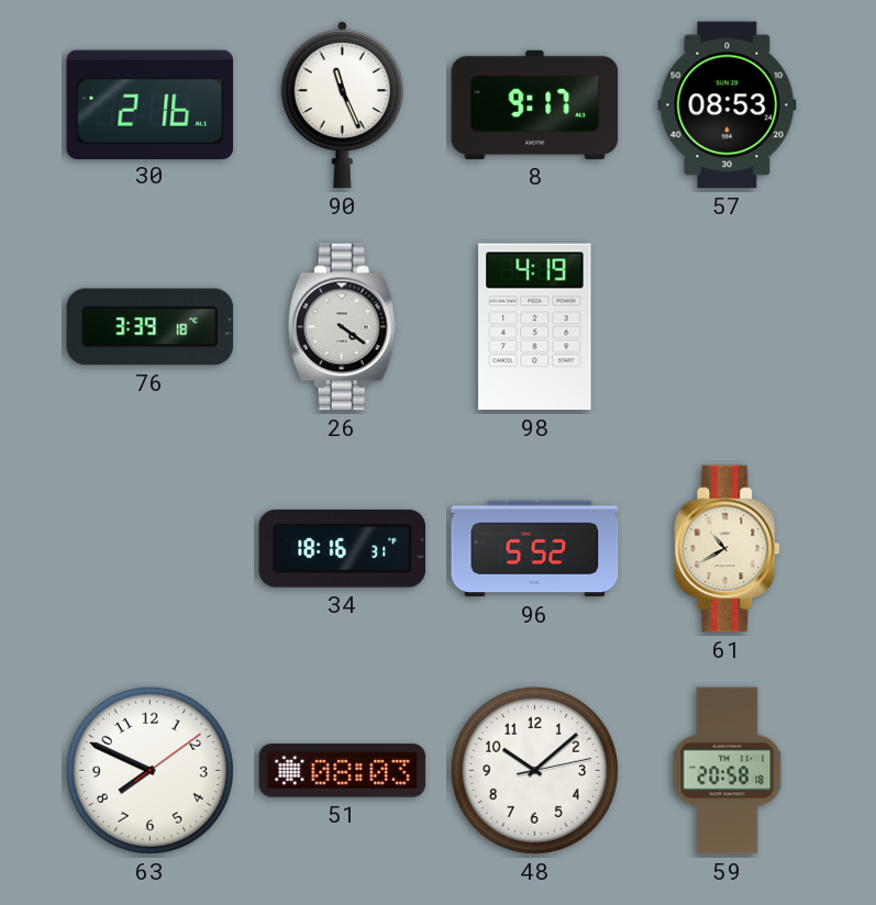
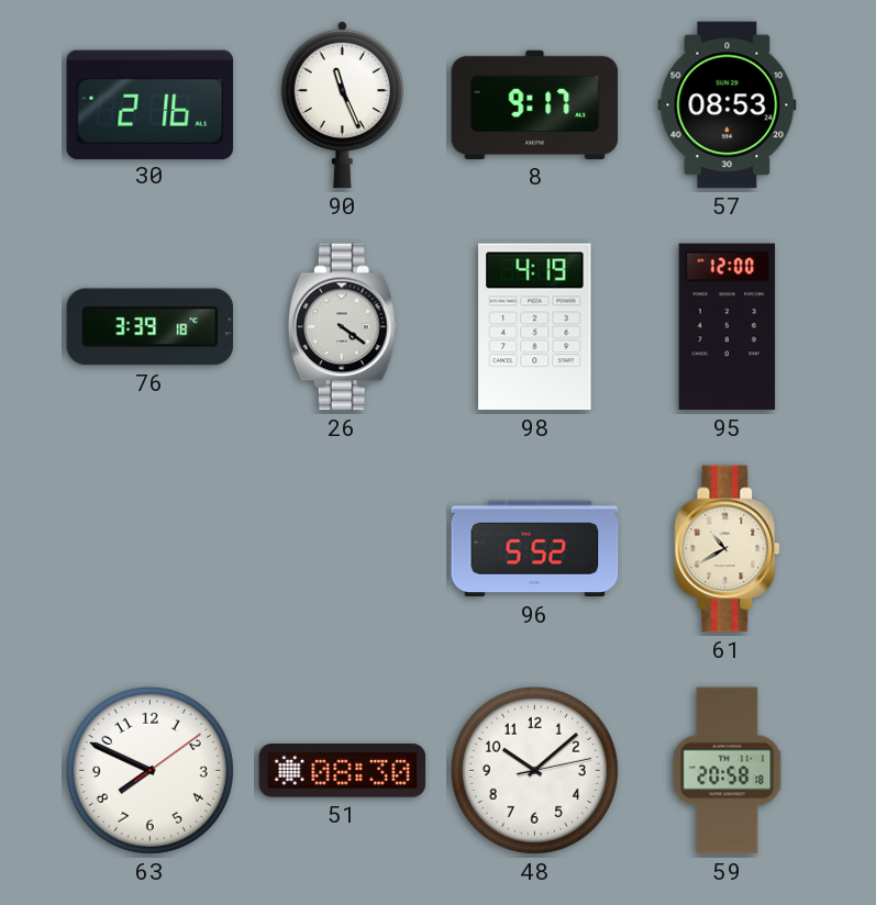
95: none -> 12:00 (728, 327)
34: 18:16 -> none (343, 548)
51: 08:03 -> 08:30 (343, 771)
